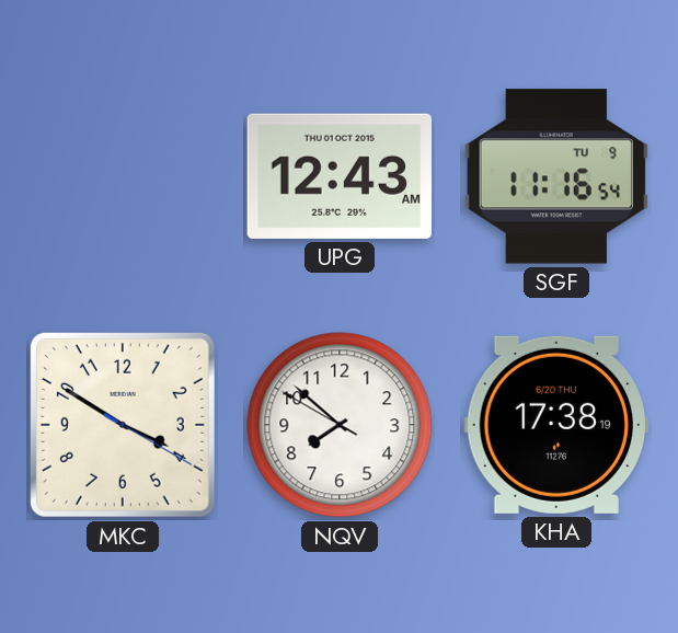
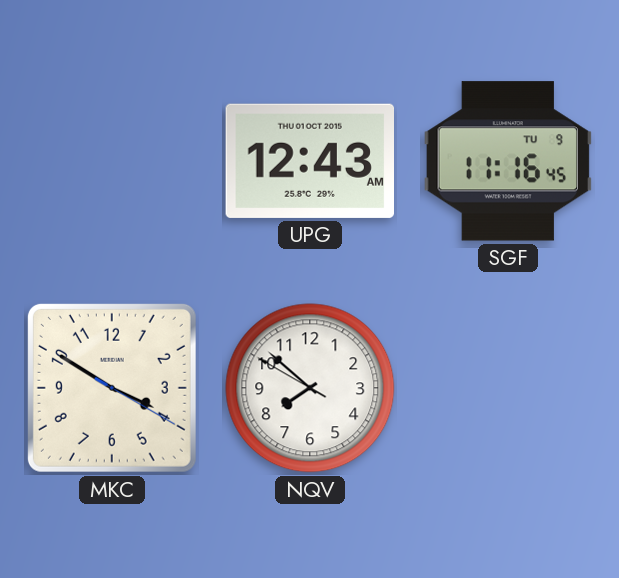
SGF: 11:16:54 -> 11:16:45 (507, 161)
KHA: 17:38 -> none (555, 425)
